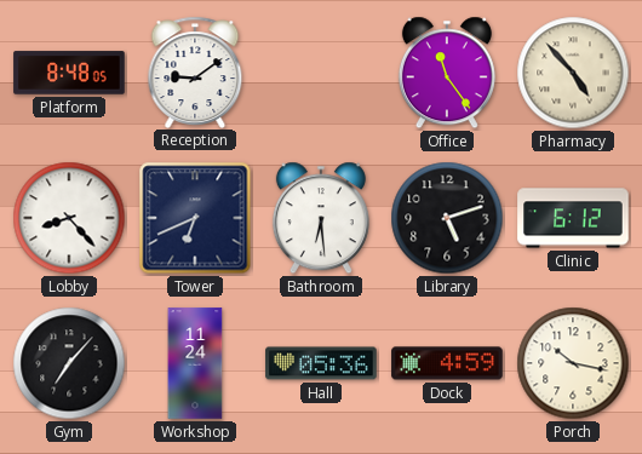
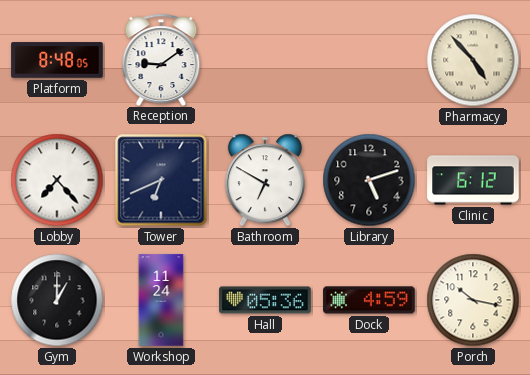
Office: 11:24 -> none (447, 73)
Lobby: 8:23 -> 7:23 (57, 180)
Bathroom: 6:29 -> 6:50 (265, 180)
Gym: 7:07 -> 1:00 (57, 300)
